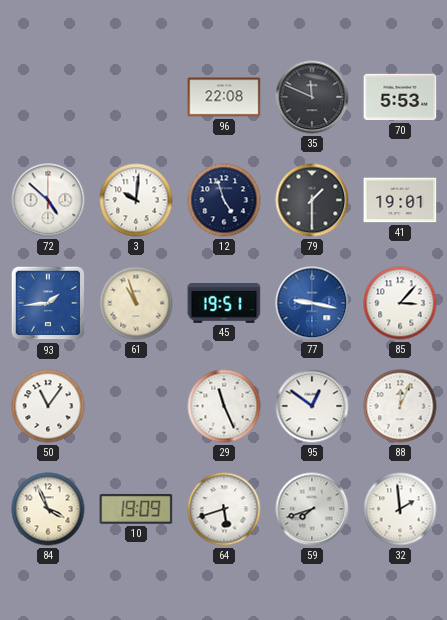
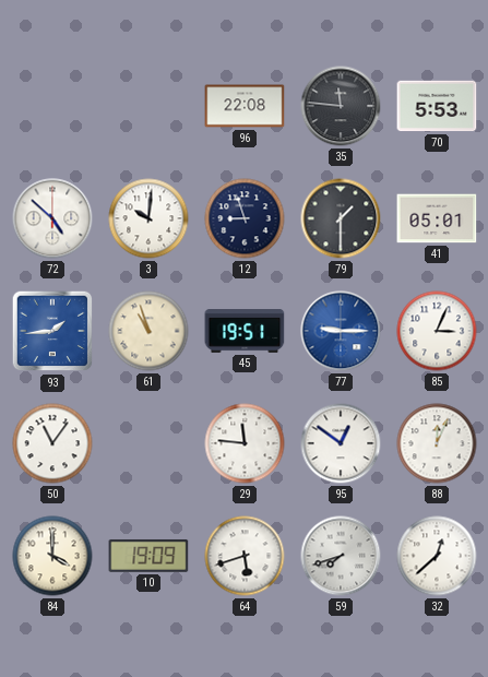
35: 11:49 -> 11:46 (341, 106)
12: 4:57 -> 8:57 (245, 218)
41: 19:01 -> 05:01 (437, 218)
77: 9:17 -> 9:15 (341, 331)
85: 3:07 -> 3:04 (437, 331)
29: 11:26 -> 11:46 (245, 443)
84: 3:56 -> 4:00 (52, 556)
32: 1:59 -> 12:38 (437, 556)
